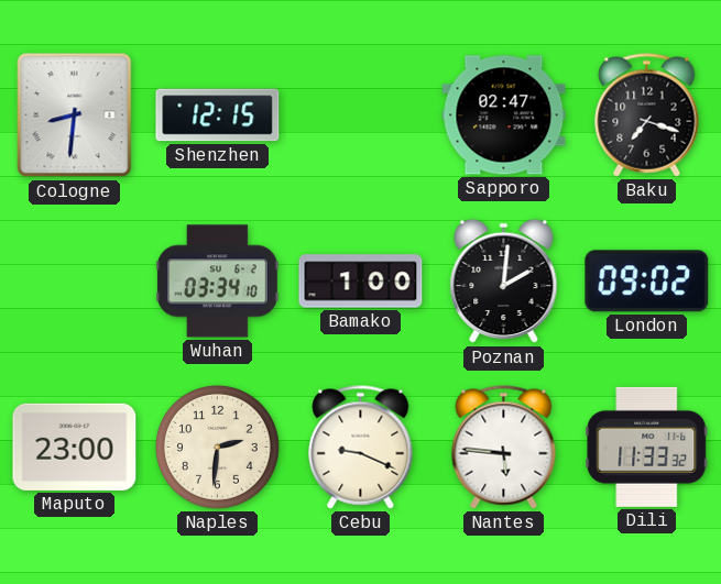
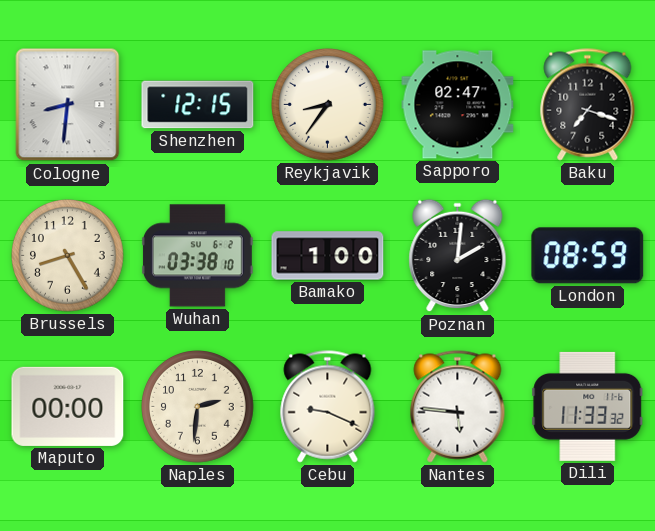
Reykjavik: none -> 8:36 (328, 105)
Brussels: none -> 8:25 (68, 256)
Wuhan: 03:34 -> 03:38 (197, 256)
London: 09:02 -> 08:59 (588, 256)
Maputo: 23:00 -> 00:00 (68, 406)
